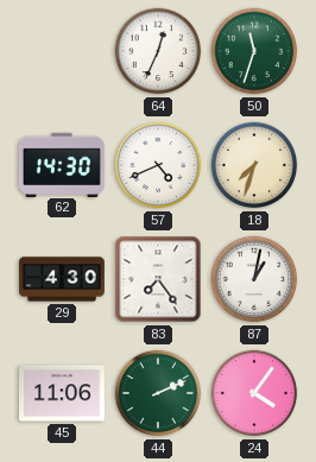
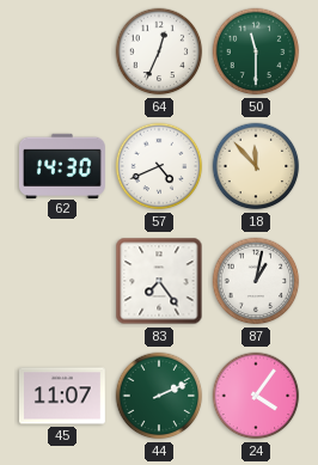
50: 11:33 -> 11:30 (256, 51)
18: 7:33 -> 11:53 (256, 166)
29: 4:30 -> none (62, 279)
45: 11:06 -> 11:07 (63, 396)
